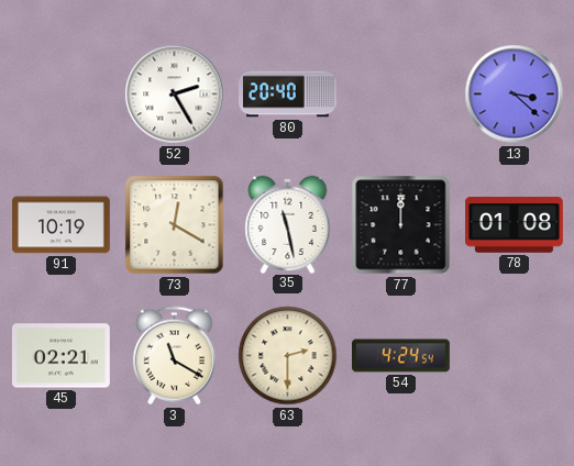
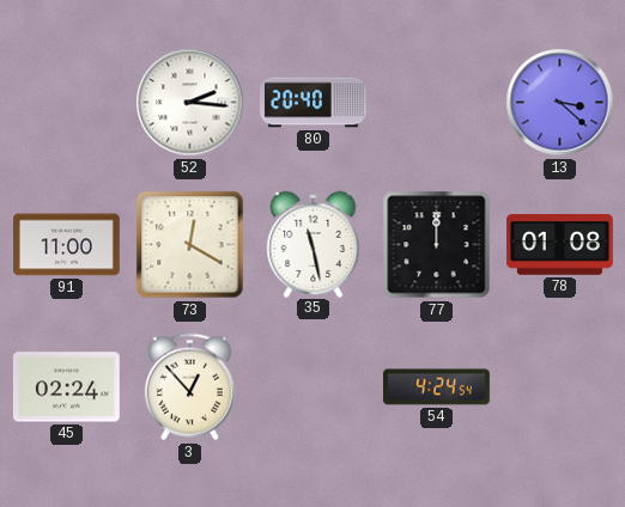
52: 2:25 -> 2:16 (190, 103)
91: 10:19 -> 11:00 (66, 245)
45: 02:21 -> 02:24 (66, 387)
3: 11:20 -> 12:53 (189, 387)
63: 2:30 -> none (288, 356)
